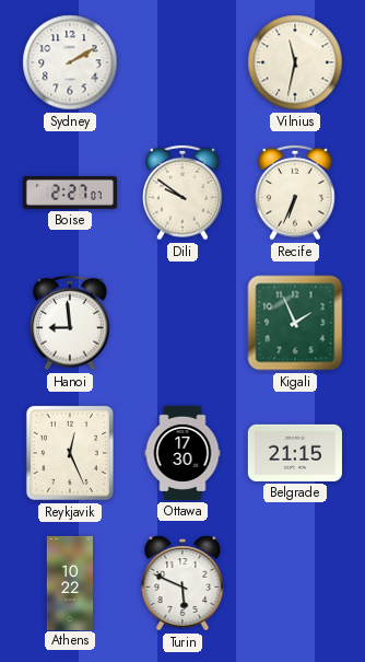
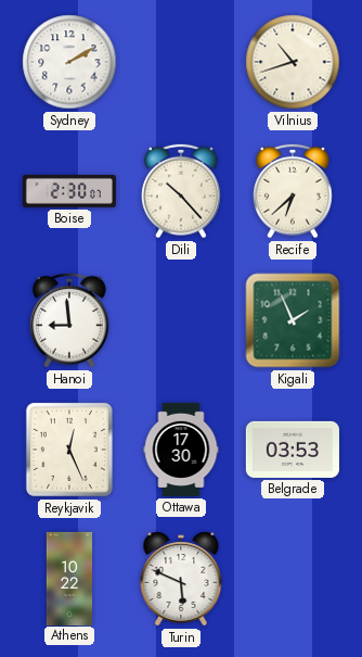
Vilnius: 11:32 -> 10:42 (293, 62)
Boise: 2:27 -> 2:30 (69, 191)
Dili: 9:51 -> 10:23 (182, 191)
Recife: 6:34 -> 6:38 (294, 191)
Belgrade: 21:15 -> 03:53 (293, 450)
